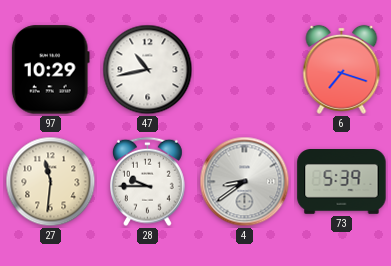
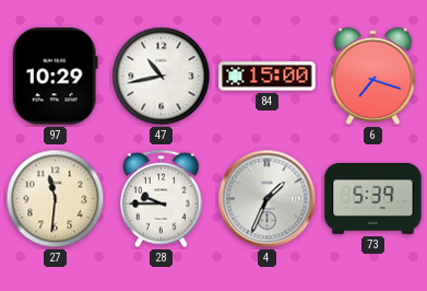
84: none -> 15:00 (268, 77)
4: 8:39 -> 1:34 (268, 199)
